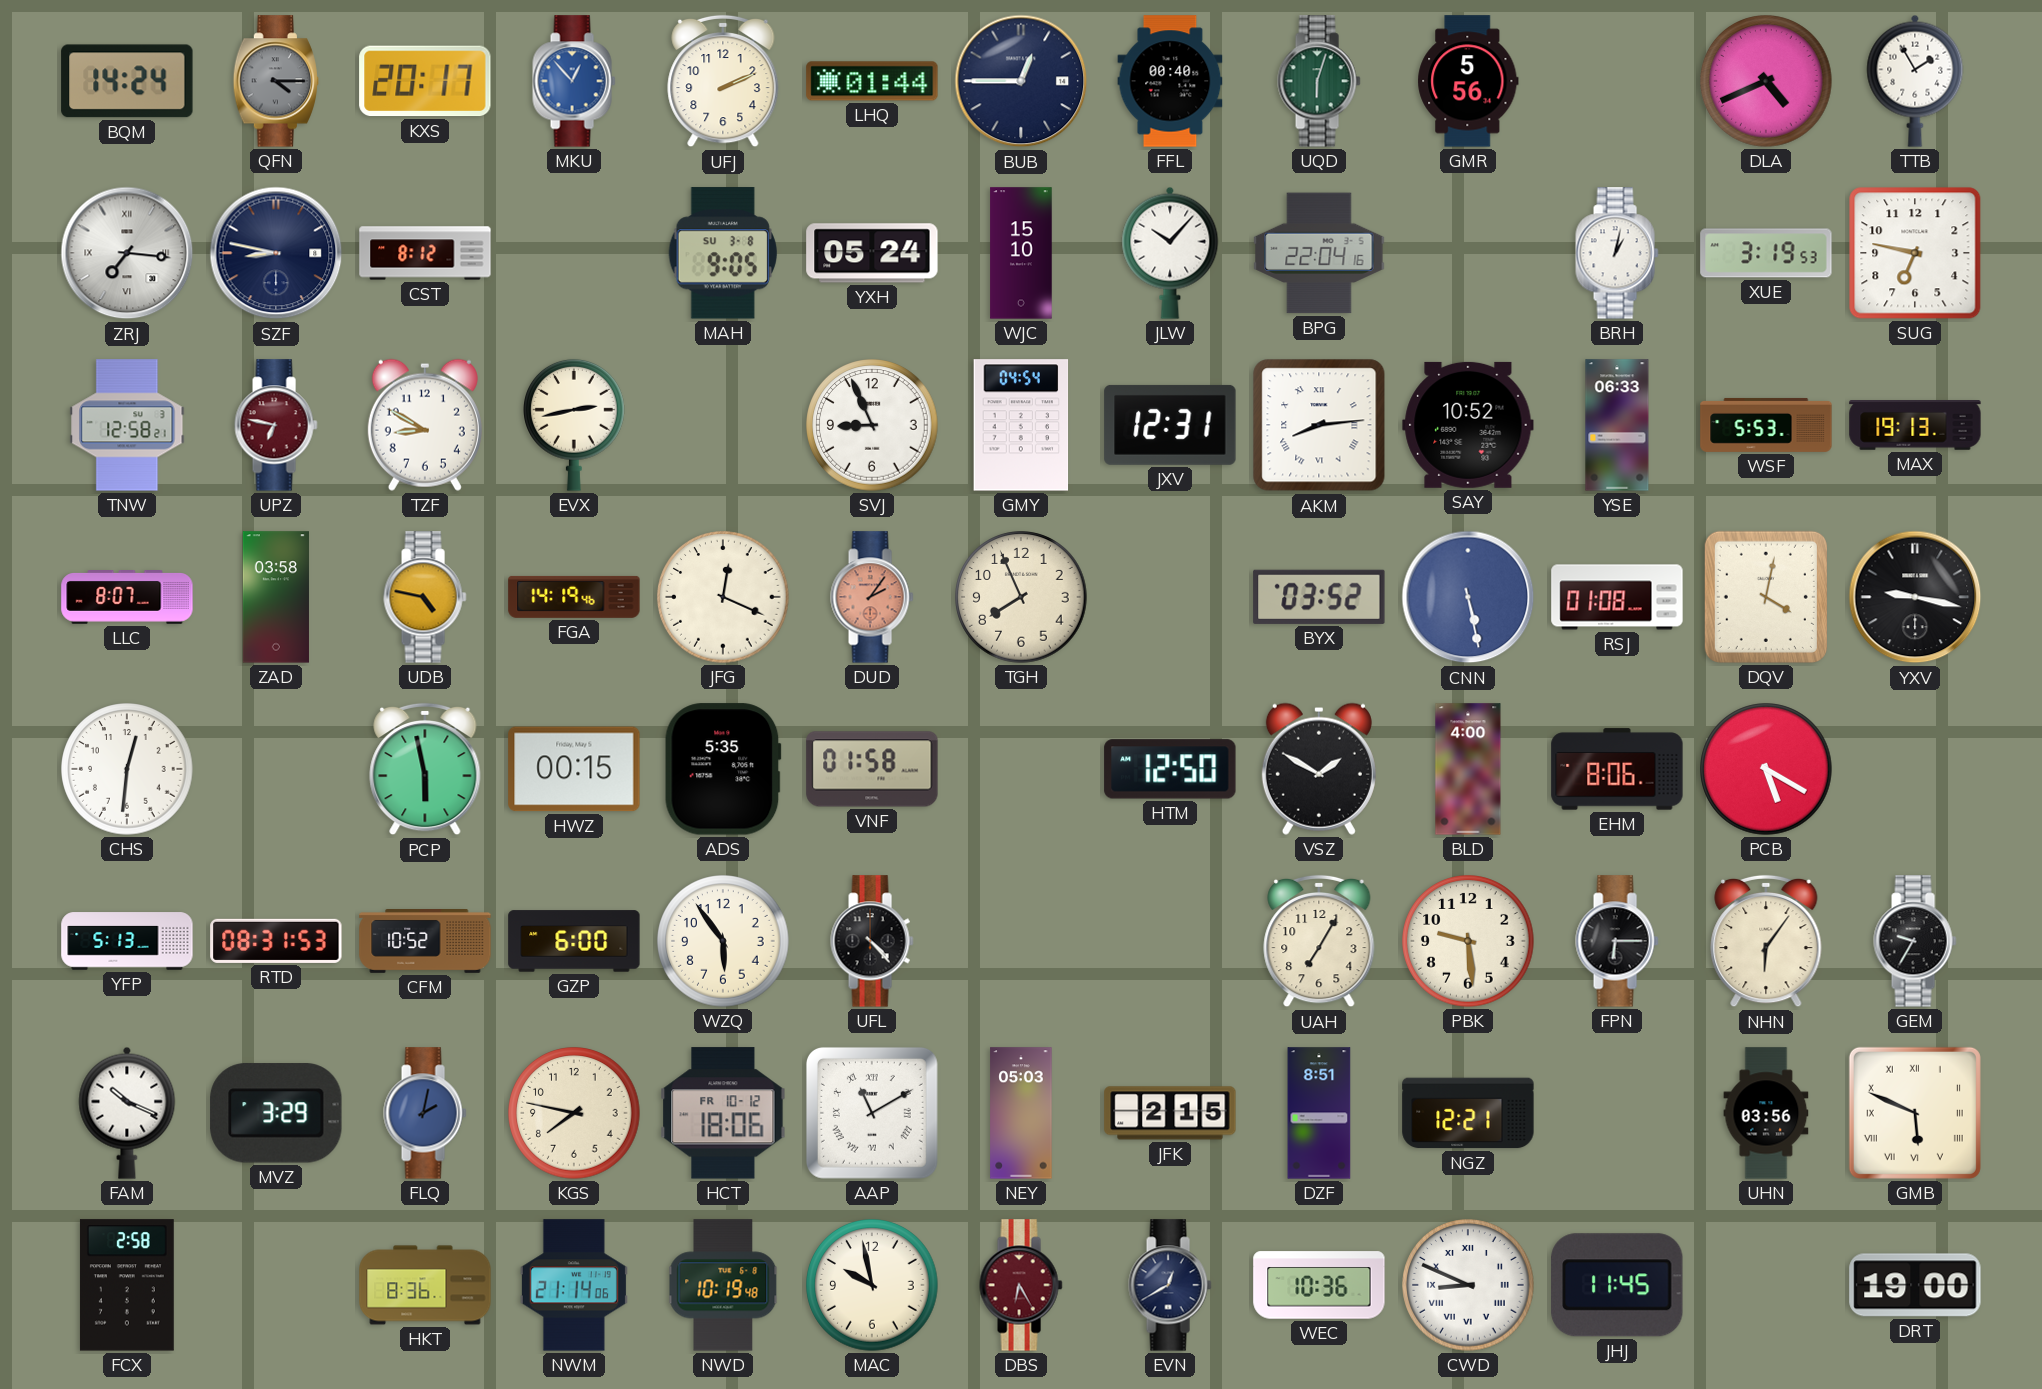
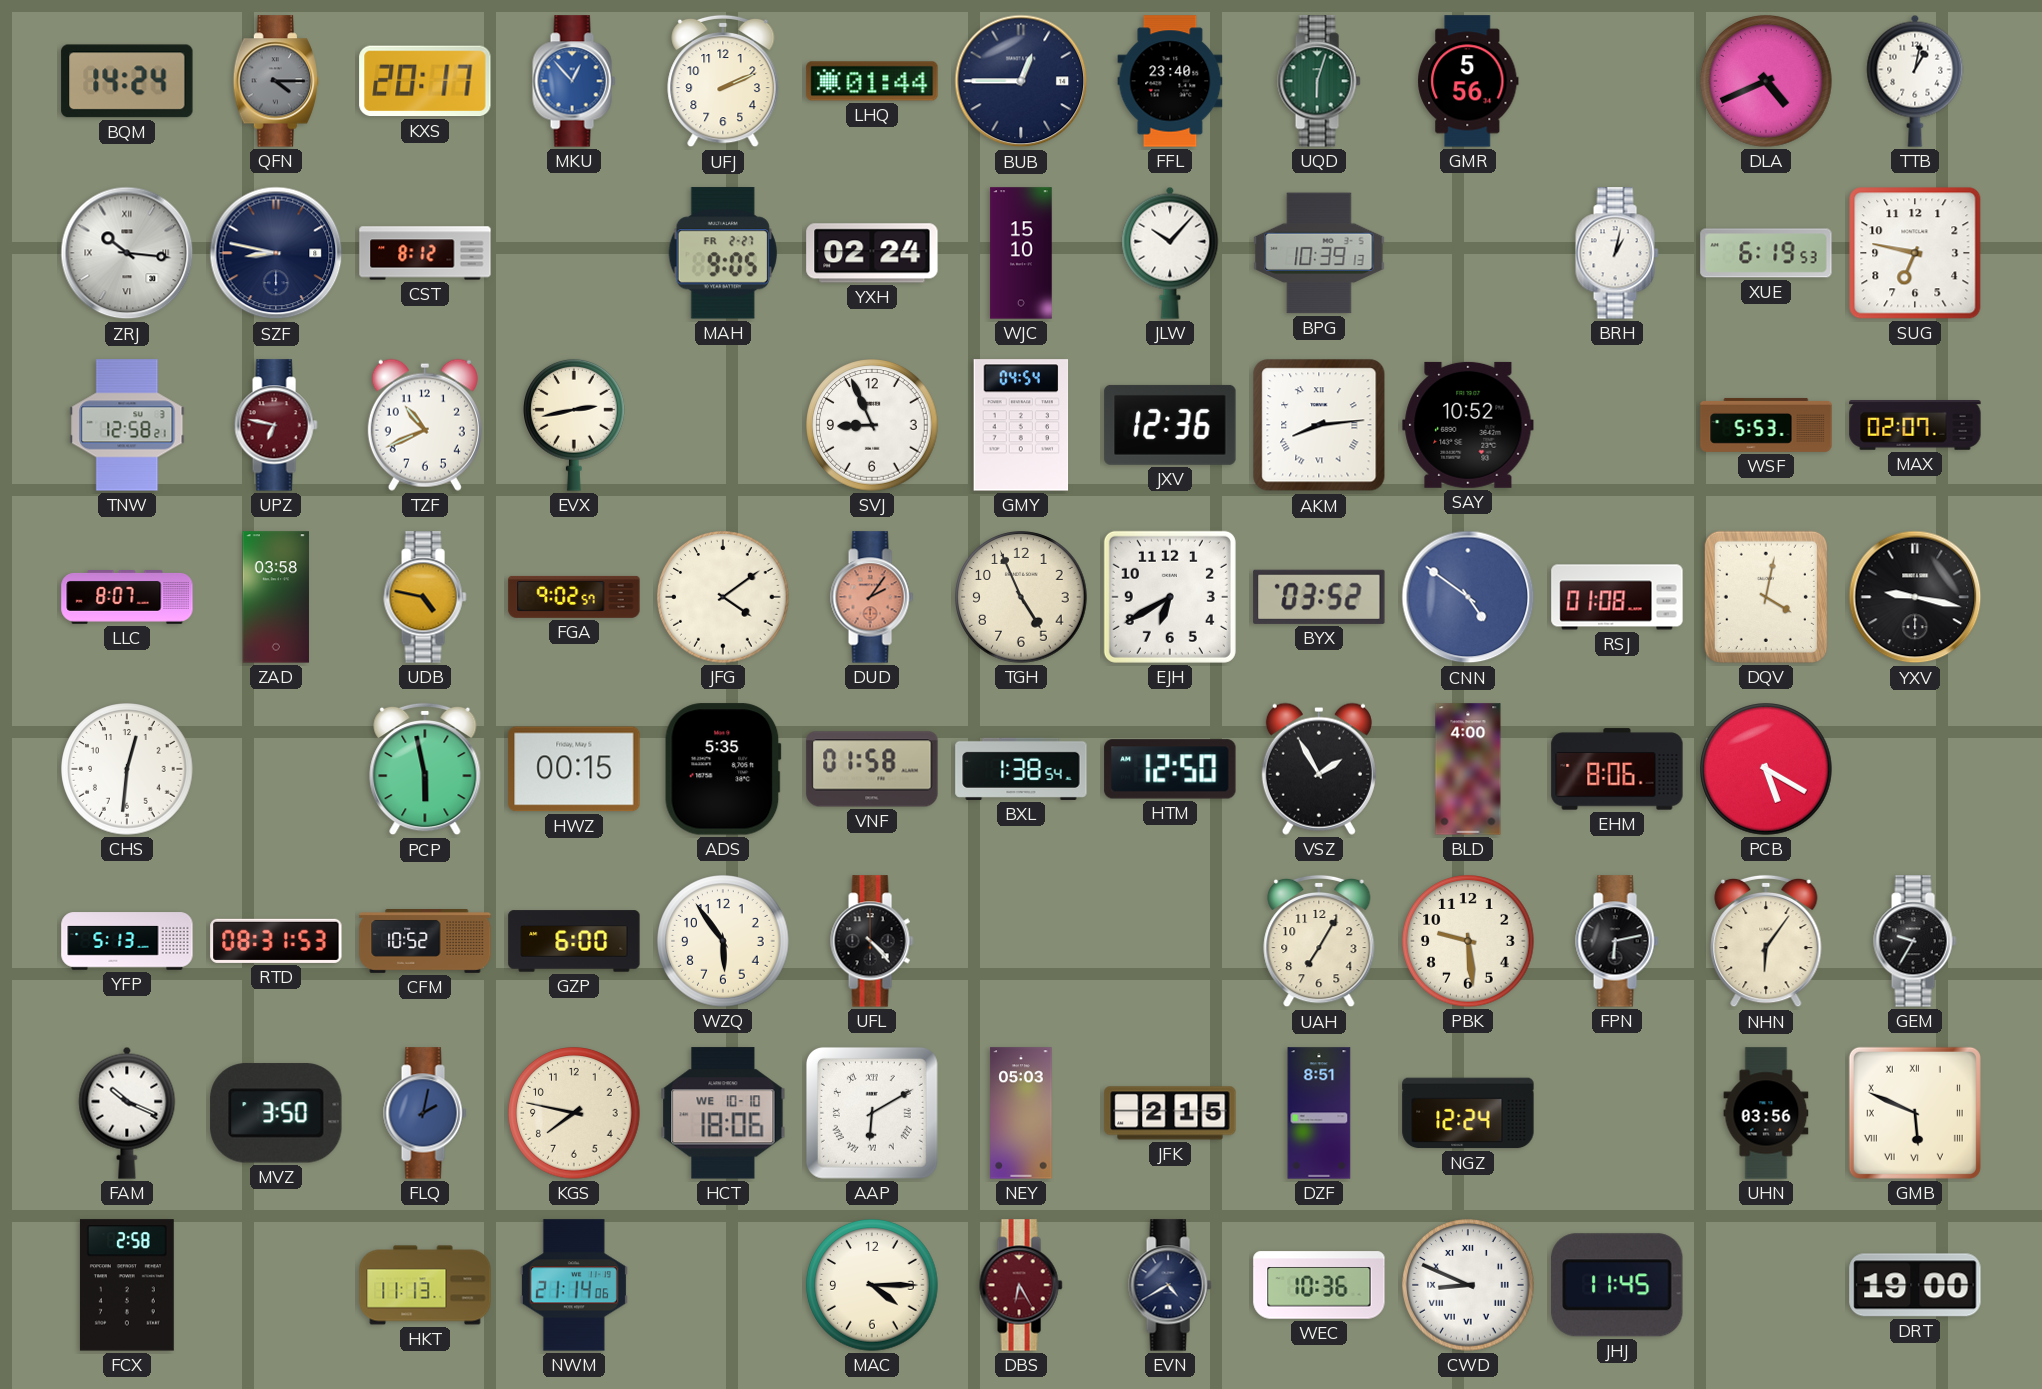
FFL: 00:40 -> 23:40 (1170, 81)
TTB: 1:55 -> 1:02 (1915, 81)
ZRJ: 7:16 -> 10:16 (127, 253)
MAH date: SU 3-8 -> FR 2-27 (723, 253)
YXH: 05:24 -> 02:24 (872, 253)
BPG: 22:04 -> 10:39 (1319, 253)
XUE: 3:19 -> 6:19 (1766, 253)
TZF: 8:50 -> 10:41 (425, 425)
JXV: 12:31 -> 12:36 (1170, 425)
YSE: 06:33 -> none (1617, 425)
MAX: 19:13 -> 02:07 (1915, 425)
FGA: 14:19 -> 9:02 (574, 597)
JFG: 12:19 -> 4:09 (723, 597)
TGH: 7:56 -> 4:56 (1021, 597)
EJH: none -> 6:40 (1170, 597)
CNN: 5:28 -> 4:51 (1468, 597)
BXL: none -> 1:38 (1021, 769)
VSZ: 1:50 -> 1:55 (1319, 769)
FPN: 6:15 -> 6:13 (1617, 941)
MVZ: 3:29 -> 3:50 (276, 1113)
HCT date: FR 10-12 -> WE 10-10 (723, 1113)
AAP: 11:10 -> 6:10 (872, 1113)
NGZ: 12:21 -> 12:24 (1468, 1113)
HKT: 8:36 -> 11:13 (425, 1285)
NWD: 10:19 -> none (723, 1285)
MAC: 9:58 -> 4:15 (872, 1285)
EVN: 12:40 -> 4:40 (1170, 1285)
